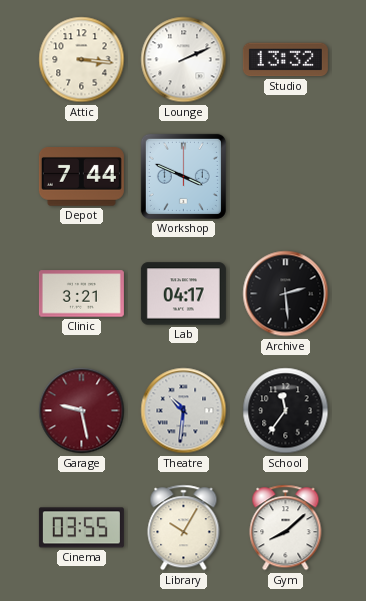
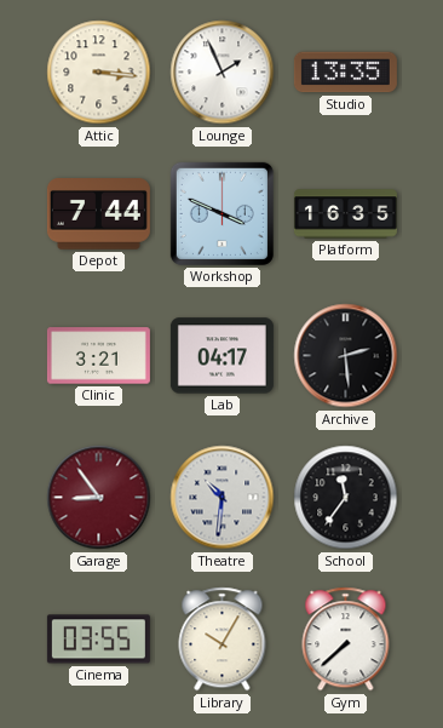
Lounge: 2:11 -> 1:56 (223, 73)
Studio: 13:32 -> 13:35 (345, 73)
Platform: none -> 16:35 (345, 214)
Garage: 9:28 -> 8:54 (99, 498)
Gym: 8:08 -> 7:38 (346, 640)
